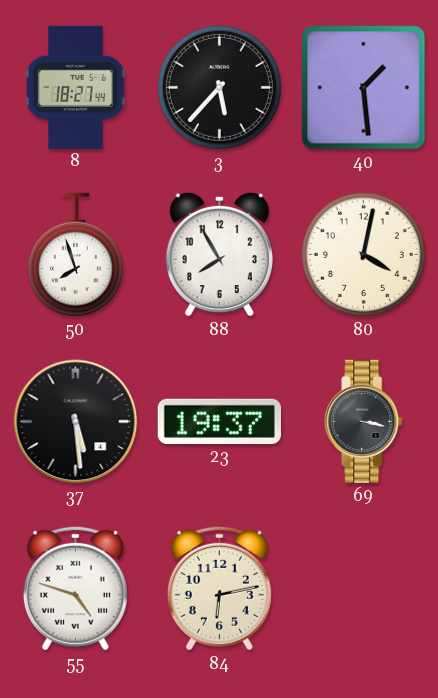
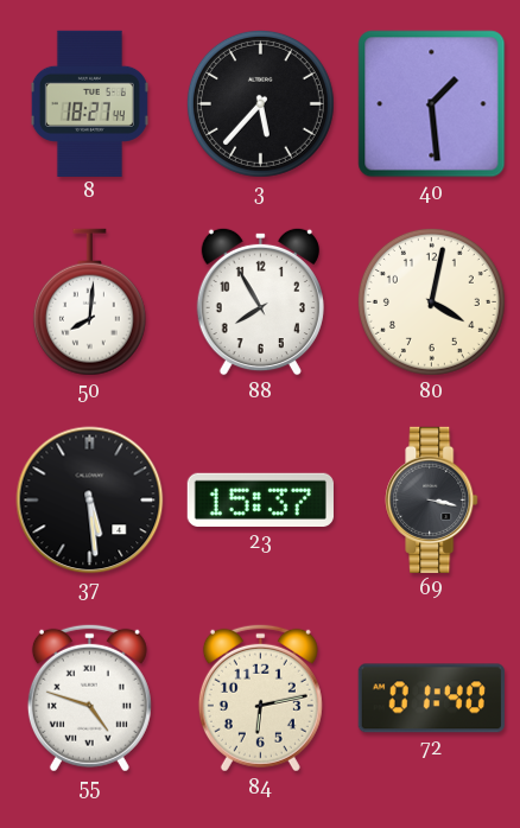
50: 7:57 -> 8:01 (89, 302)
23: 19:37 -> 15:37 (260, 499)
72: none -> 01:40 (431, 699)
